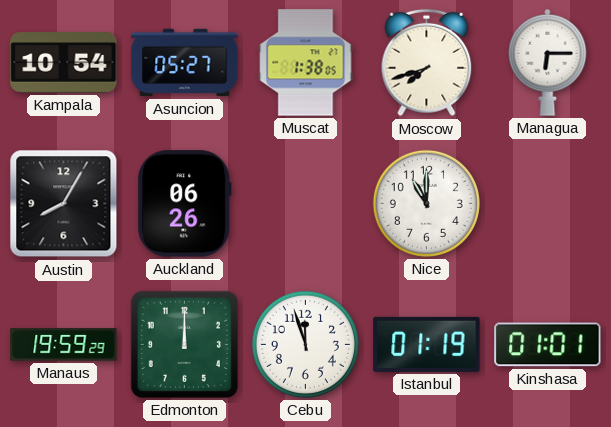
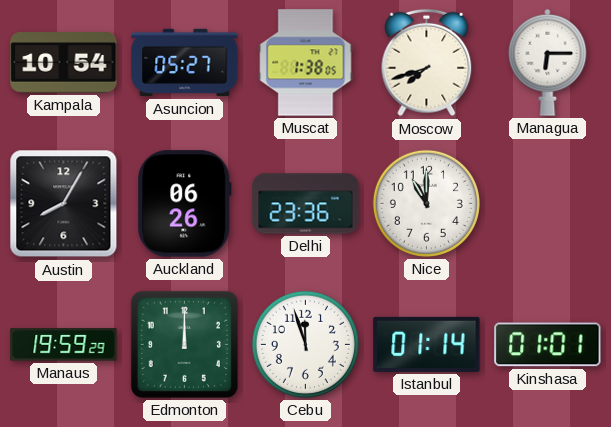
Delhi: none -> 23:36 (306, 204)
Istanbul: 01:19 -> 01:14 (427, 344)
